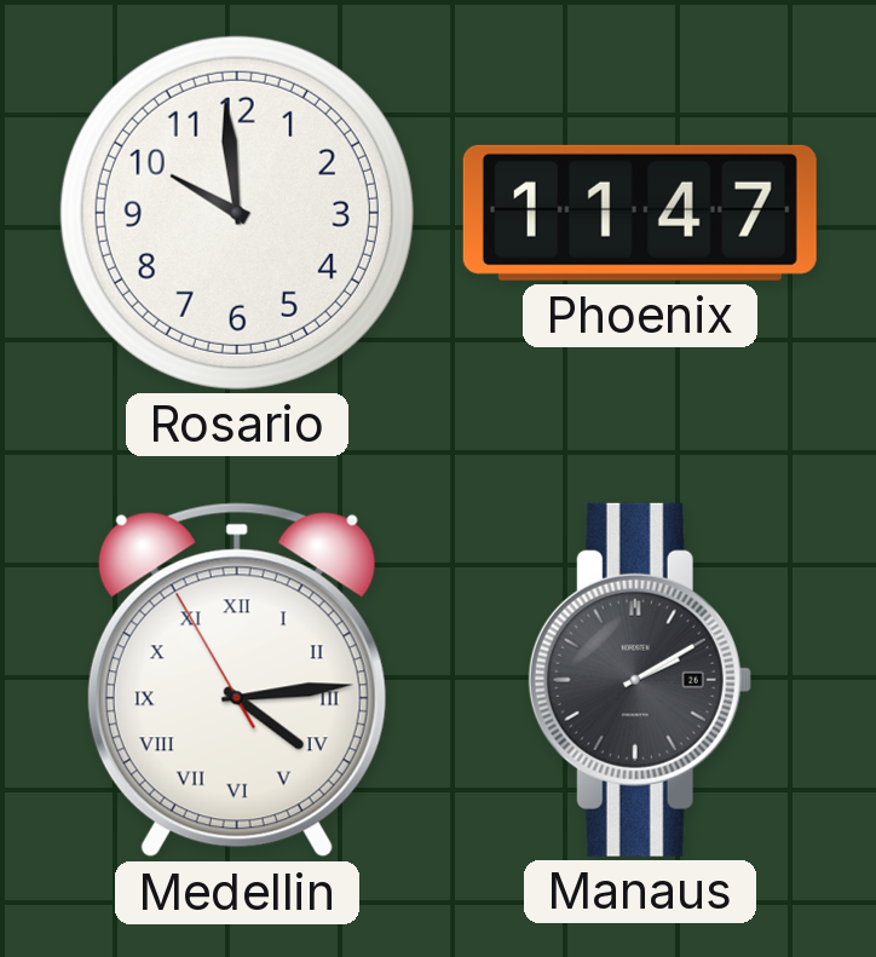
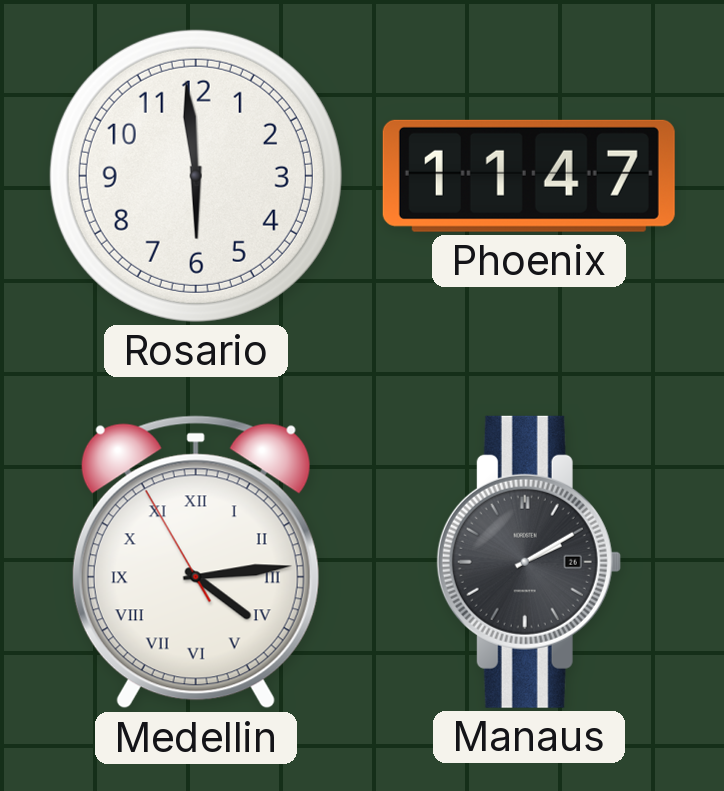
Rosario: 9:59 -> 5:59 (196, 176)
